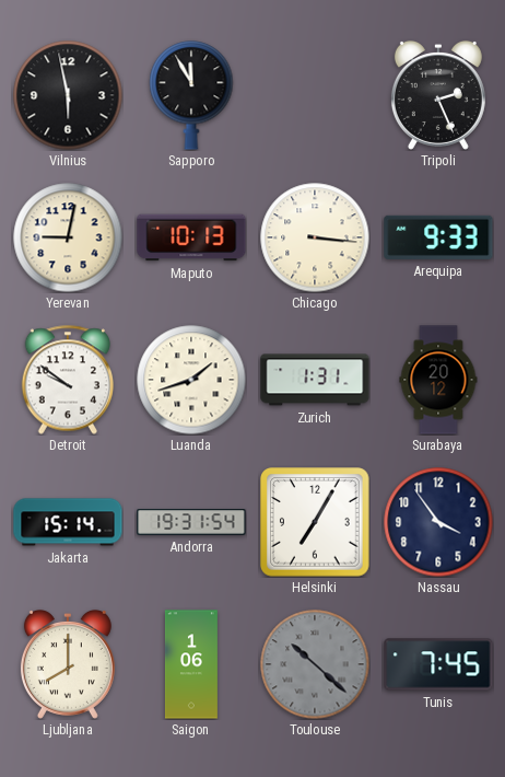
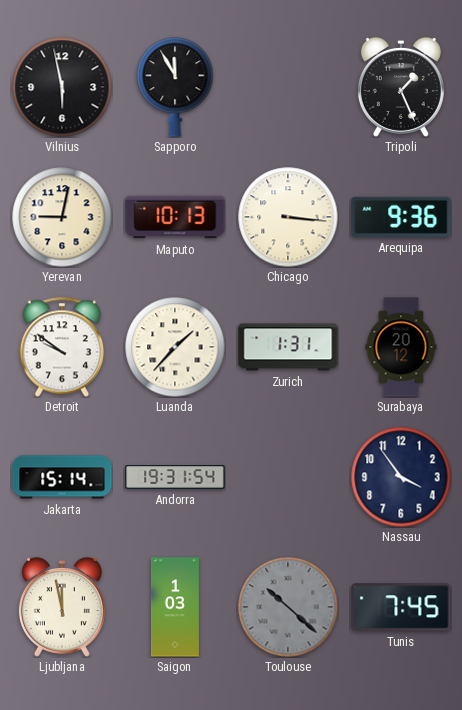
Tripoli: 2:26 -> 1:26 (401, 87)
Arequipa: 9:33 -> 9:36 (401, 217)
Luanda: 1:42 -> 1:37 (175, 347)
Helsinki: 7:05 -> none (315, 522)
Ljubljana: 8:00 -> 11:58 (62, 607)
Saigon: 1:06 -> 1:03 (175, 607)
